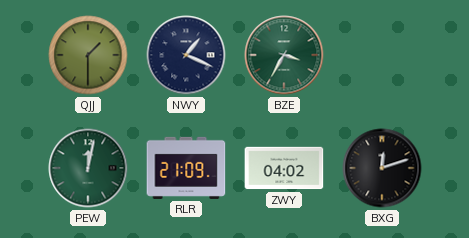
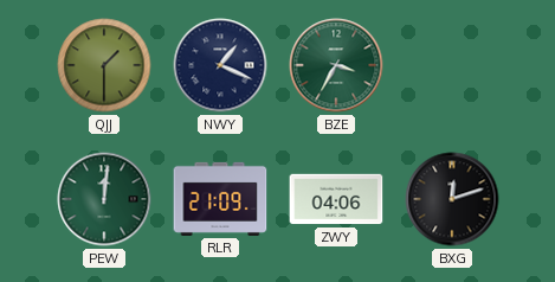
PEW: 12:02 -> 12:01 (104, 199)
ZWY: 04:02 -> 04:06 (336, 199)
